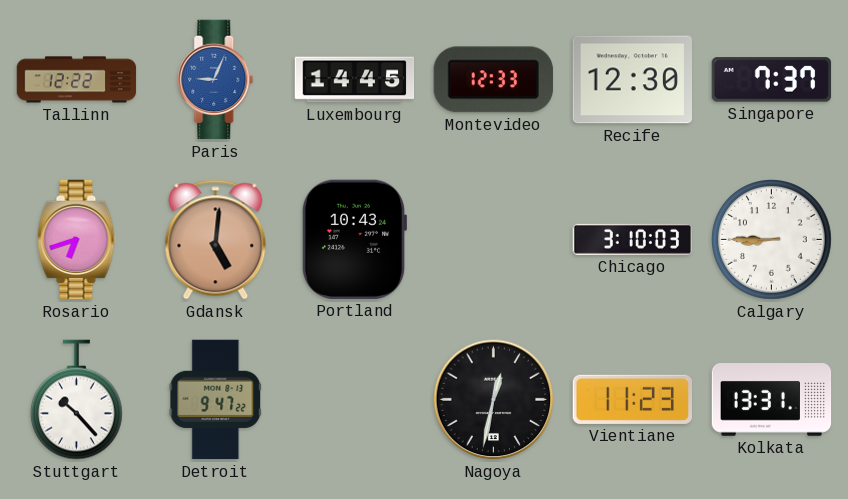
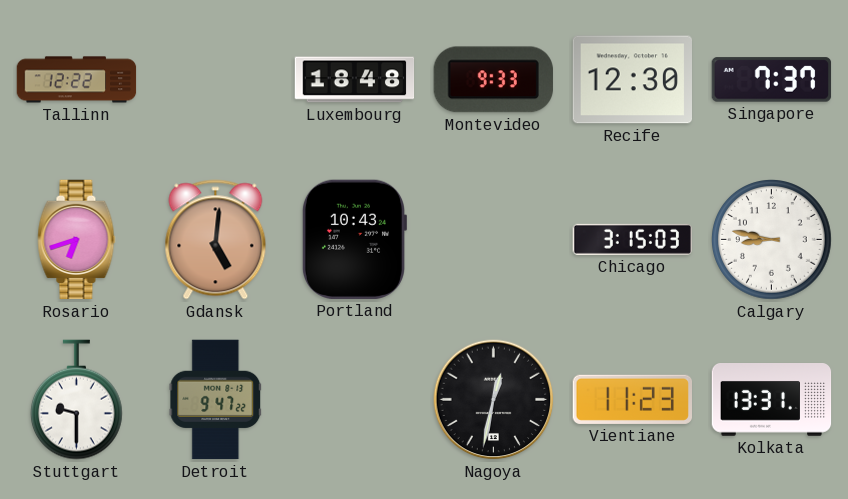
Paris: 9:04 -> none (216, 80)
Luxembourg: 14:45 -> 18:48 (355, 80)
Montevideo: 12:33 -> 9:33 (493, 80)
Chicago: 3:10 -> 3:15 (632, 239)
Calgary: 8:45 -> 8:47 (772, 240)
Stuttgart: 10:23 -> 9:30 (76, 400)
